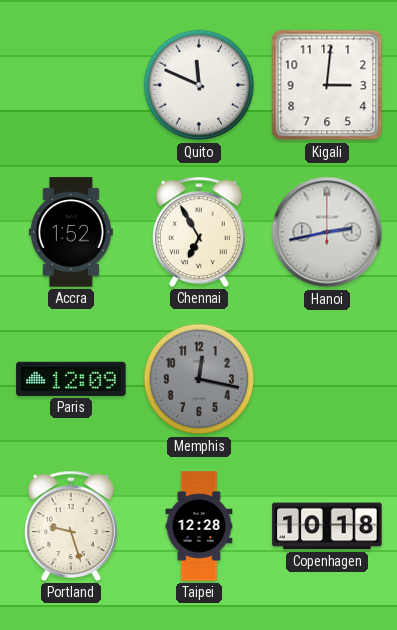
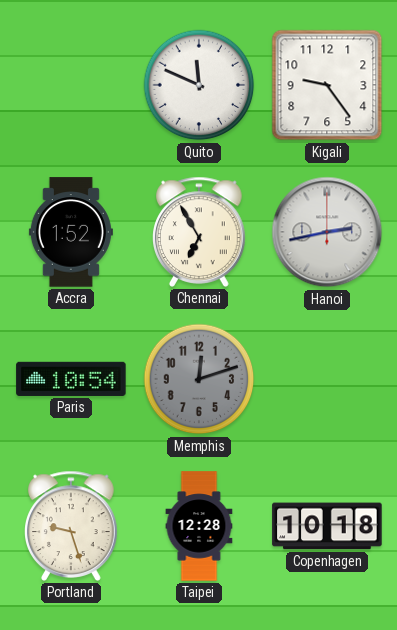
Kigali: 3:01 -> 9:24 (327, 85)
Paris: 12:09 -> 10:54 (71, 379)
Memphis: 12:17 -> 12:12 (199, 379)
